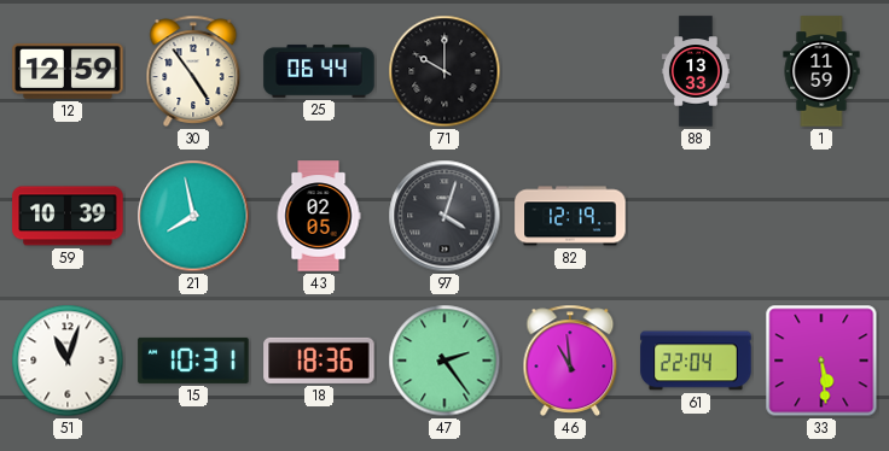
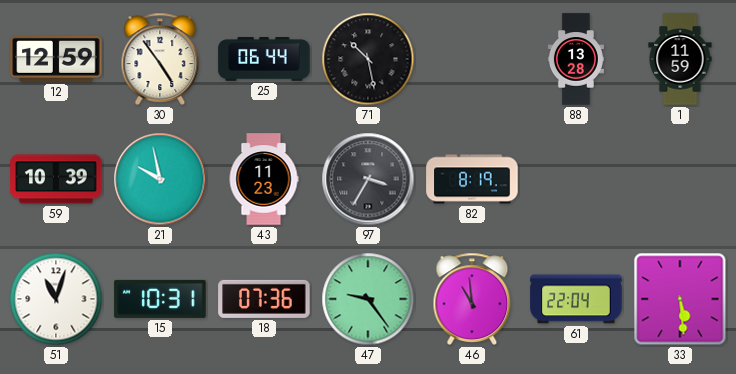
71: 10:00 -> 10:28 (368, 59)
88: 13:33 -> 13:28 (576, 59)
21: 7:58 -> 9:58 (160, 179)
43: 02:05 -> 11:23 (264, 179)
97: 4:03 -> 3:35 (368, 179)
82: 12:19 -> 8:19 (472, 179)
18: 18:36 -> 07:36 (264, 299)
47: 2:24 -> 9:24 (368, 299)
